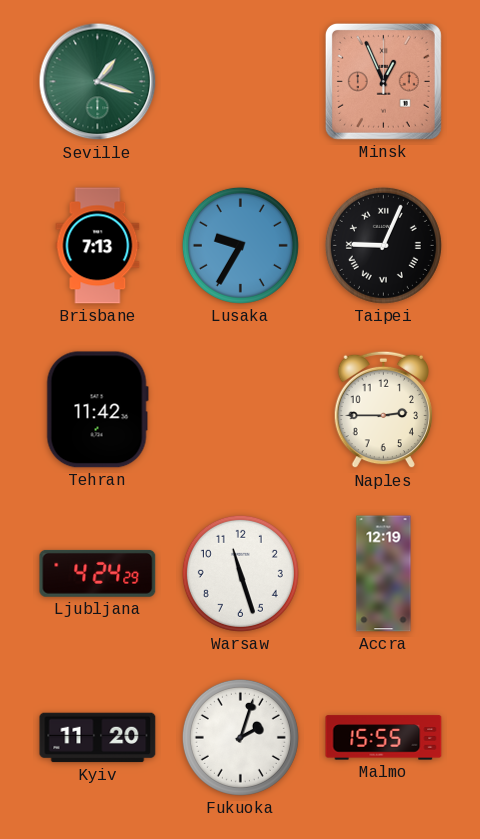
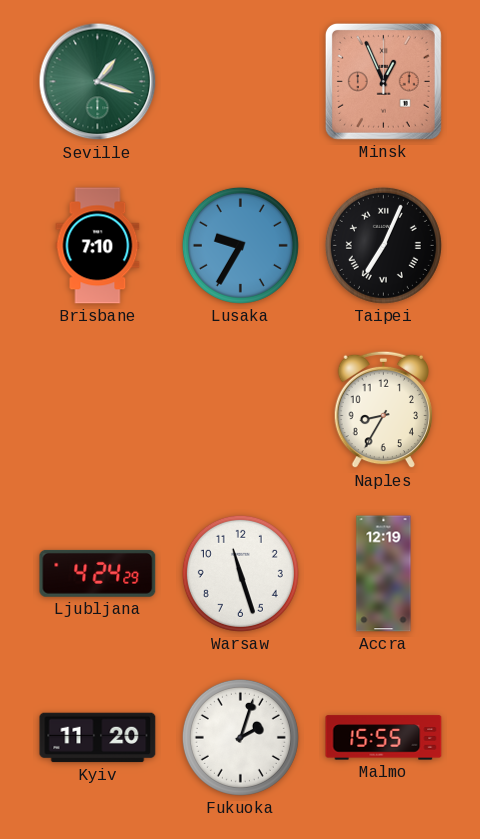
Brisbane: 7:13 -> 7:10 (98, 246)
Taipei: 9:04 -> 7:04 (383, 245)
Tehran: 11:42 -> none (97, 410)
Naples: 2:45 -> 8:35 (383, 410)
